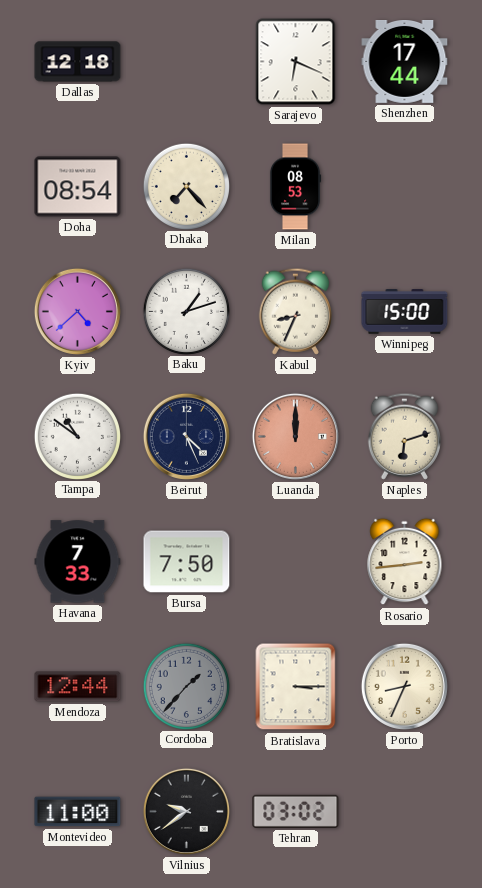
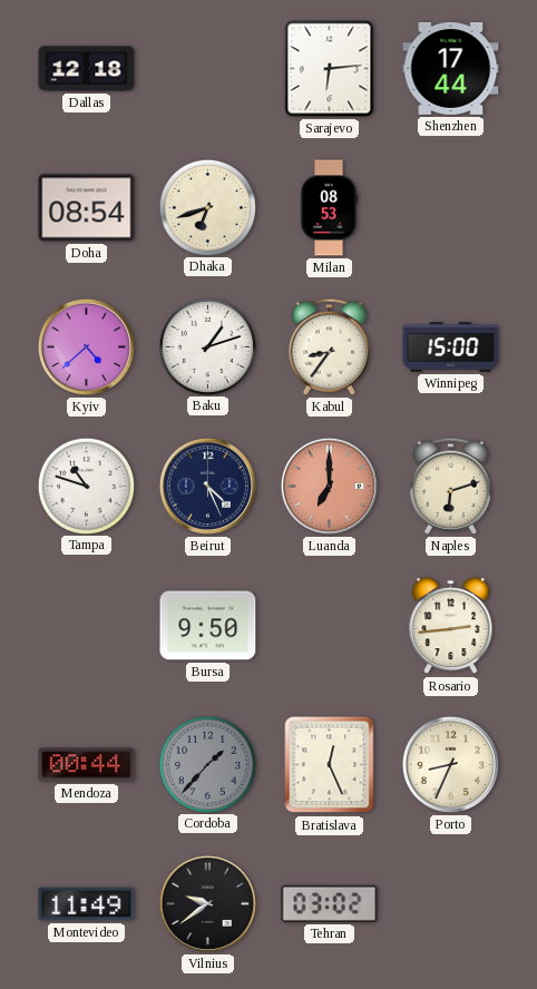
Sarajevo: 6:19 -> 6:14 (330, 69)
Dhaka: 7:23 -> 6:42 (207, 207)
Kabul: 8:34 -> 8:36 (329, 346)
Tampa: 10:51 -> 10:48 (86, 486)
Luanda: 12:00 -> 7:00 (329, 486)
Havana: 7:33 -> none (78, 562)
Bursa: 7:50 -> 9:50 (208, 626)
Mendoza: 12:44 -> 00:44 (87, 765)
Bratislava: 3:15 -> 12:26 (330, 765)
Montevideo: 11:00 -> 11:49 (87, 904)
